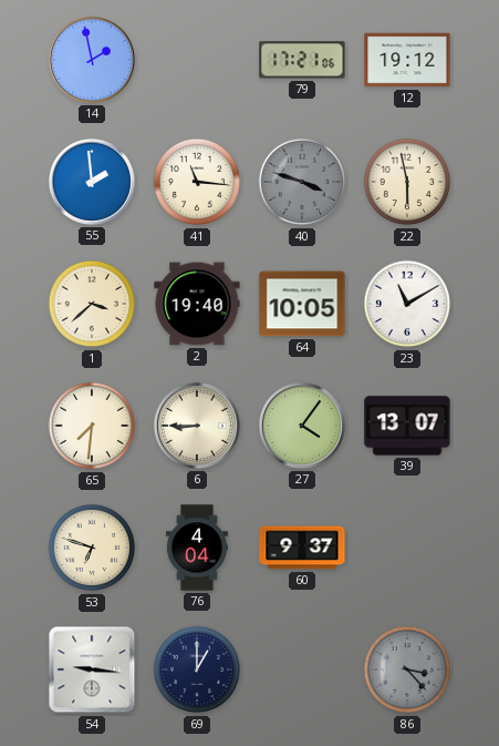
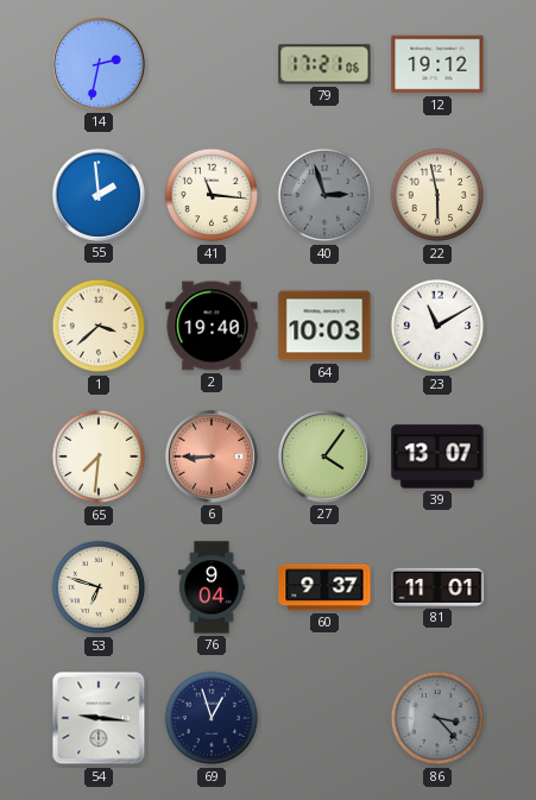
14: 1:58 -> 2:32 (99, 64)
40: 3:48 -> 2:57 (324, 195)
64: 10:05 -> 10:03 (324, 326)
6 dial: cream -> salmon (212, 456)
76: 4:04 -> 9:04 (212, 587)
81: none -> 11:01 (437, 587)
69: 1:00 -> 12:57 (212, 718)
